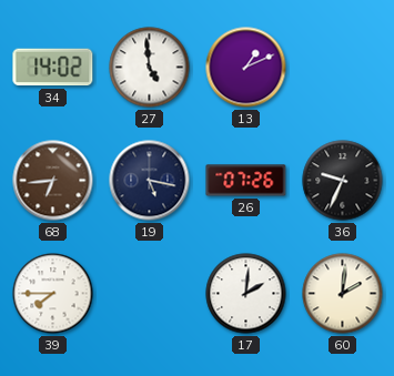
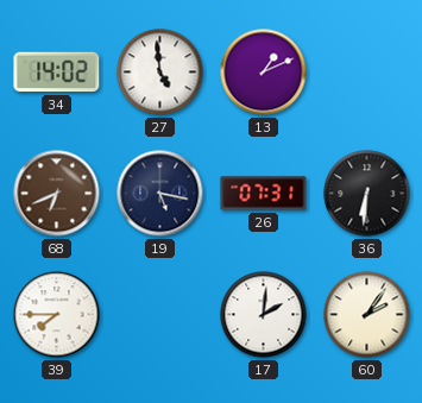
68: 6:44 -> 6:41 (57, 194)
26: 07:26 -> 07:31 (264, 194)
36: 9:34 -> 6:31 (367, 194)
60: 2:01 -> 2:06 (367, 315)
